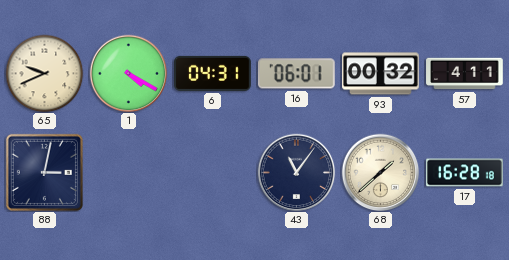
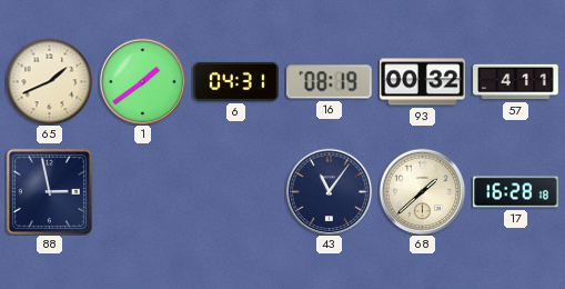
65: 9:41 -> 1:41 (49, 81)
1: 4:20 -> 1:39 (142, 81)
16: 06:01 -> 08:19 (329, 82)
88: 3:02 -> 2:58 (49, 191)
